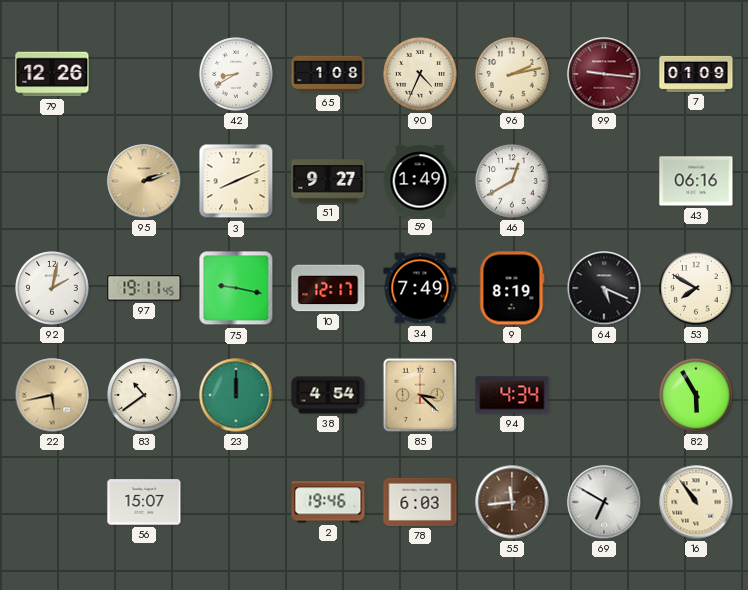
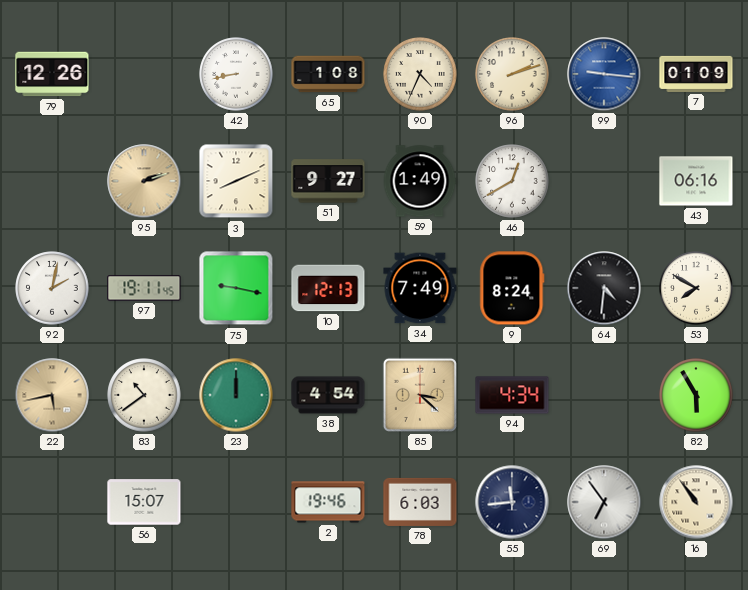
42: 8:40 -> 8:43 (236, 74)
96: 2:13 -> 2:12 (512, 74)
99 dial: burgundy -> blue (604, 74)
10: 12:17 -> 12:13 (328, 288)
9: 8:19 -> 8:24 (512, 288)
64: 5:19 -> 4:31 (604, 288)
55 dial: brown -> navy (512, 502)
69: 6:50 -> 6:54 (604, 502)
